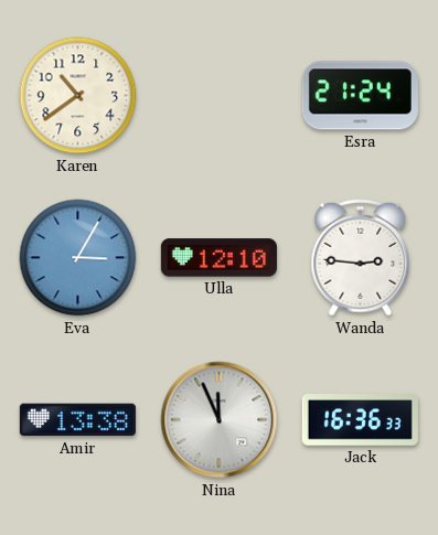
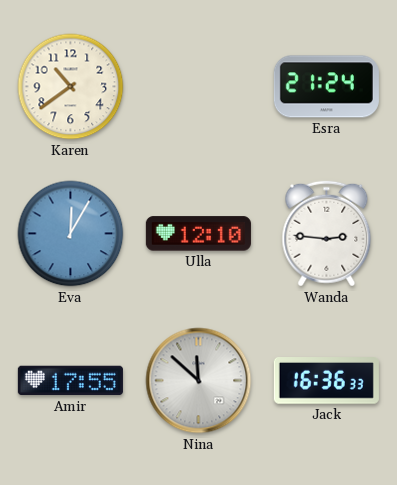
Eva: 3:05 -> 12:05 (71, 234)
Amir: 13:38 -> 17:55 (70, 381)
Nina: 11:56 -> 11:52 (199, 381)
